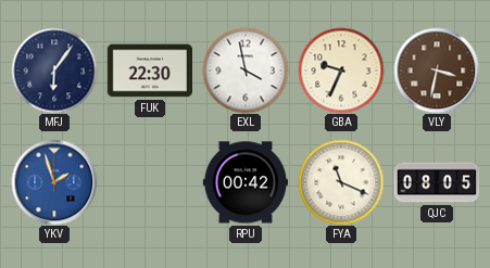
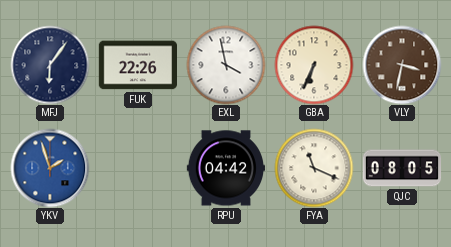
FUK: 22:30 -> 22:26 (137, 65)
GBA: 9:34 -> 6:34 (314, 65)
RPU: 00:42 -> 04:42 (225, 168)
